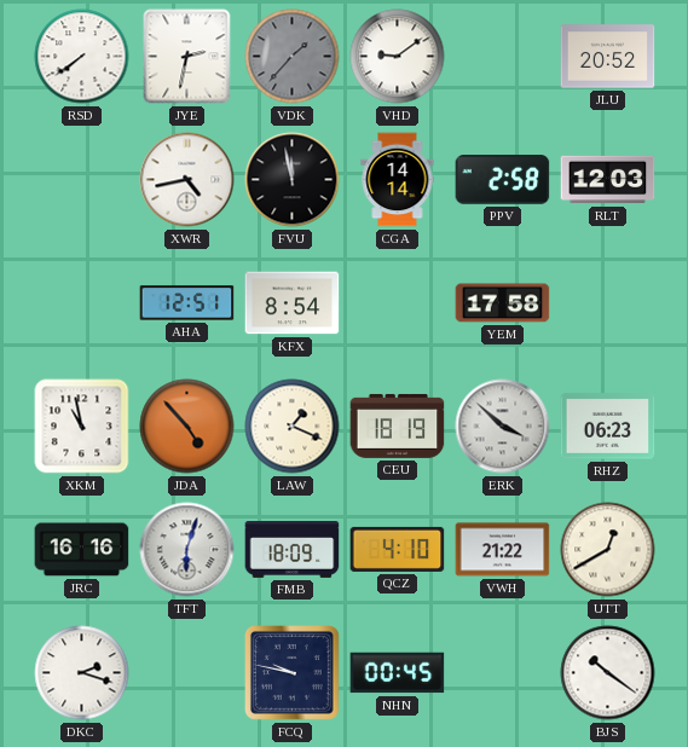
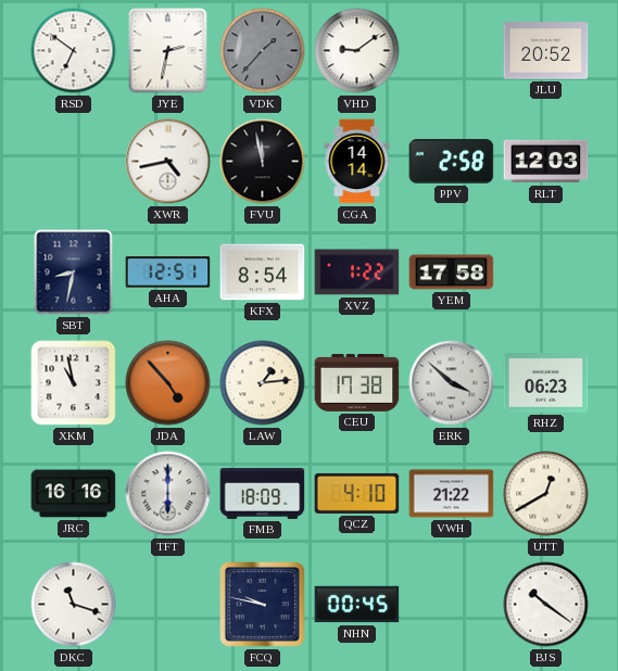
RSD: 7:39 -> 6:51 (74, 51)
SBT: none -> 8:32 (74, 273)
XVZ: none -> 1:22 (357, 273)
LAW: 1:19 -> 1:14 (263, 383)
CEU: 18:19 -> 17:38 (357, 382)
TFT: 6:03 -> 6:00 (168, 494)
DKC: 2:18 -> 11:18 (74, 605)
